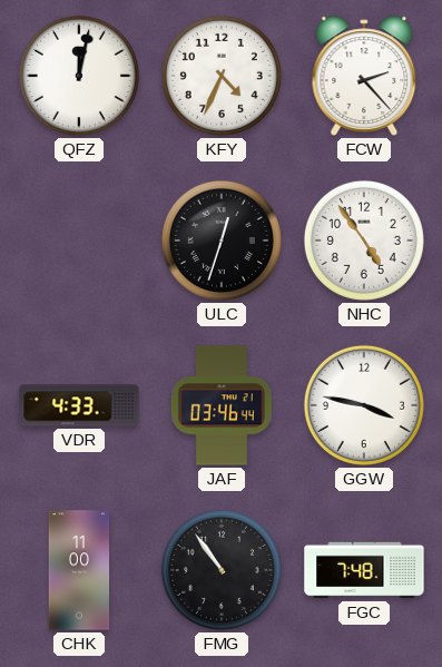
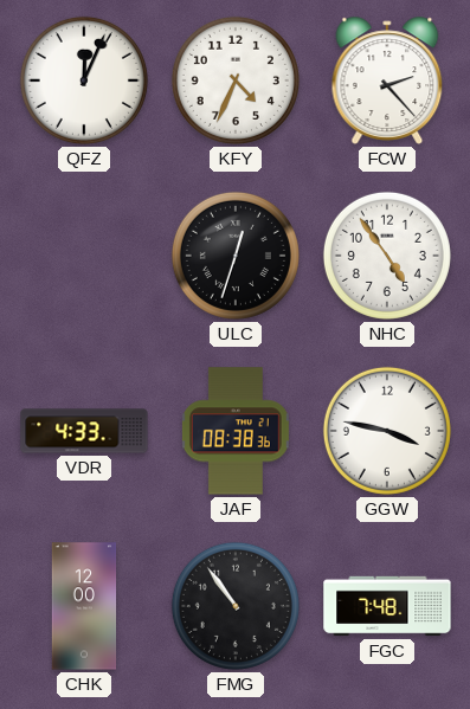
QFZ: 12:02 -> 12:04 (84, 80)
JAF: 03:46 -> 08:38 (236, 431)
CHK: 11:00 -> 12:00 (84, 606)
